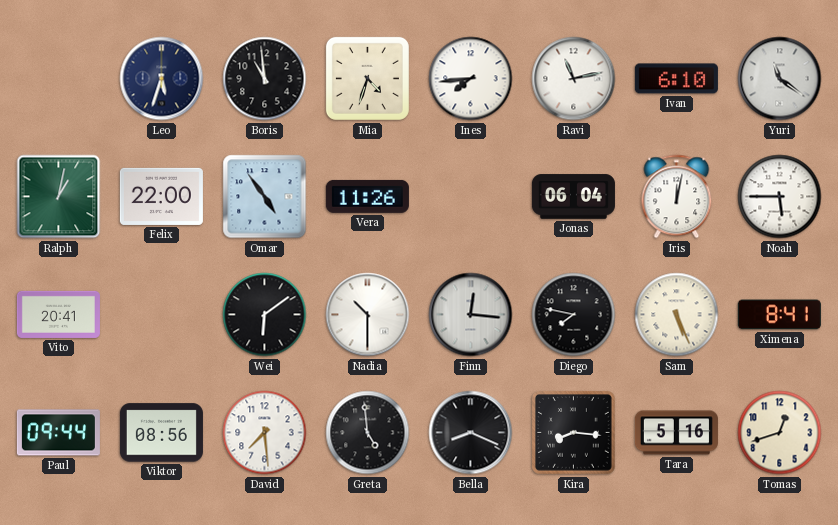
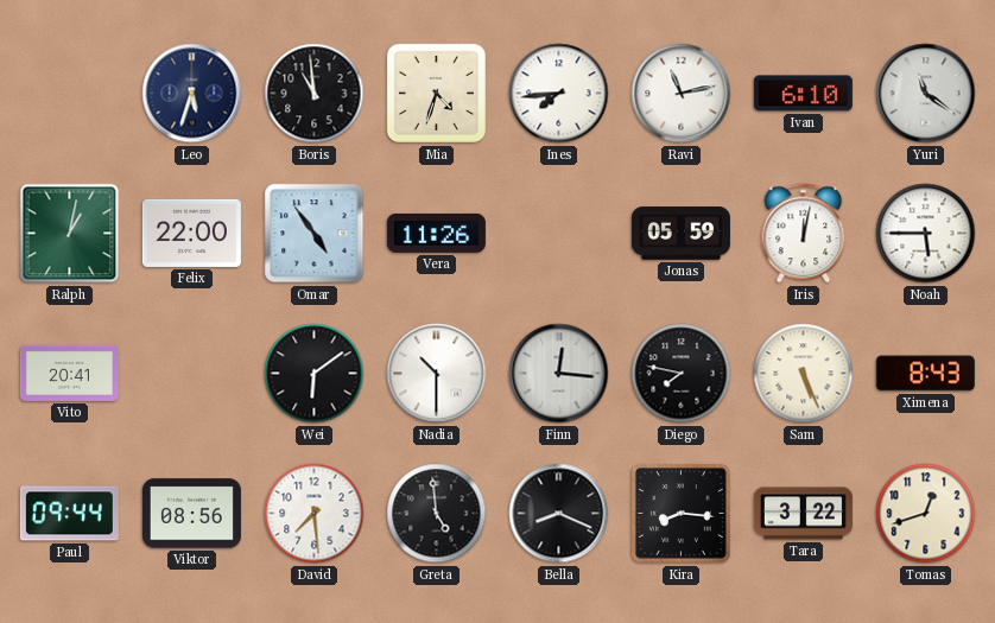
Jonas: 06:04 -> 05:59 (680, 234)
Ximena: 8:41 -> 8:43 (925, 374)
Tara: 5:16 -> 3:22 (803, 514)
